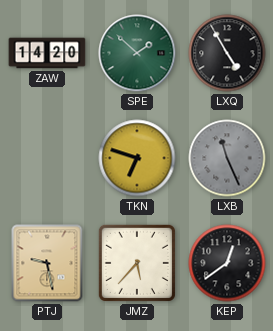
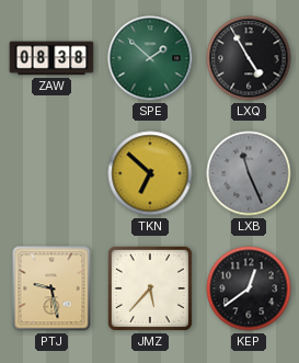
ZAW: 14:20 -> 08:38 (51, 58)
TKN: 6:48 -> 6:52 (150, 173)
